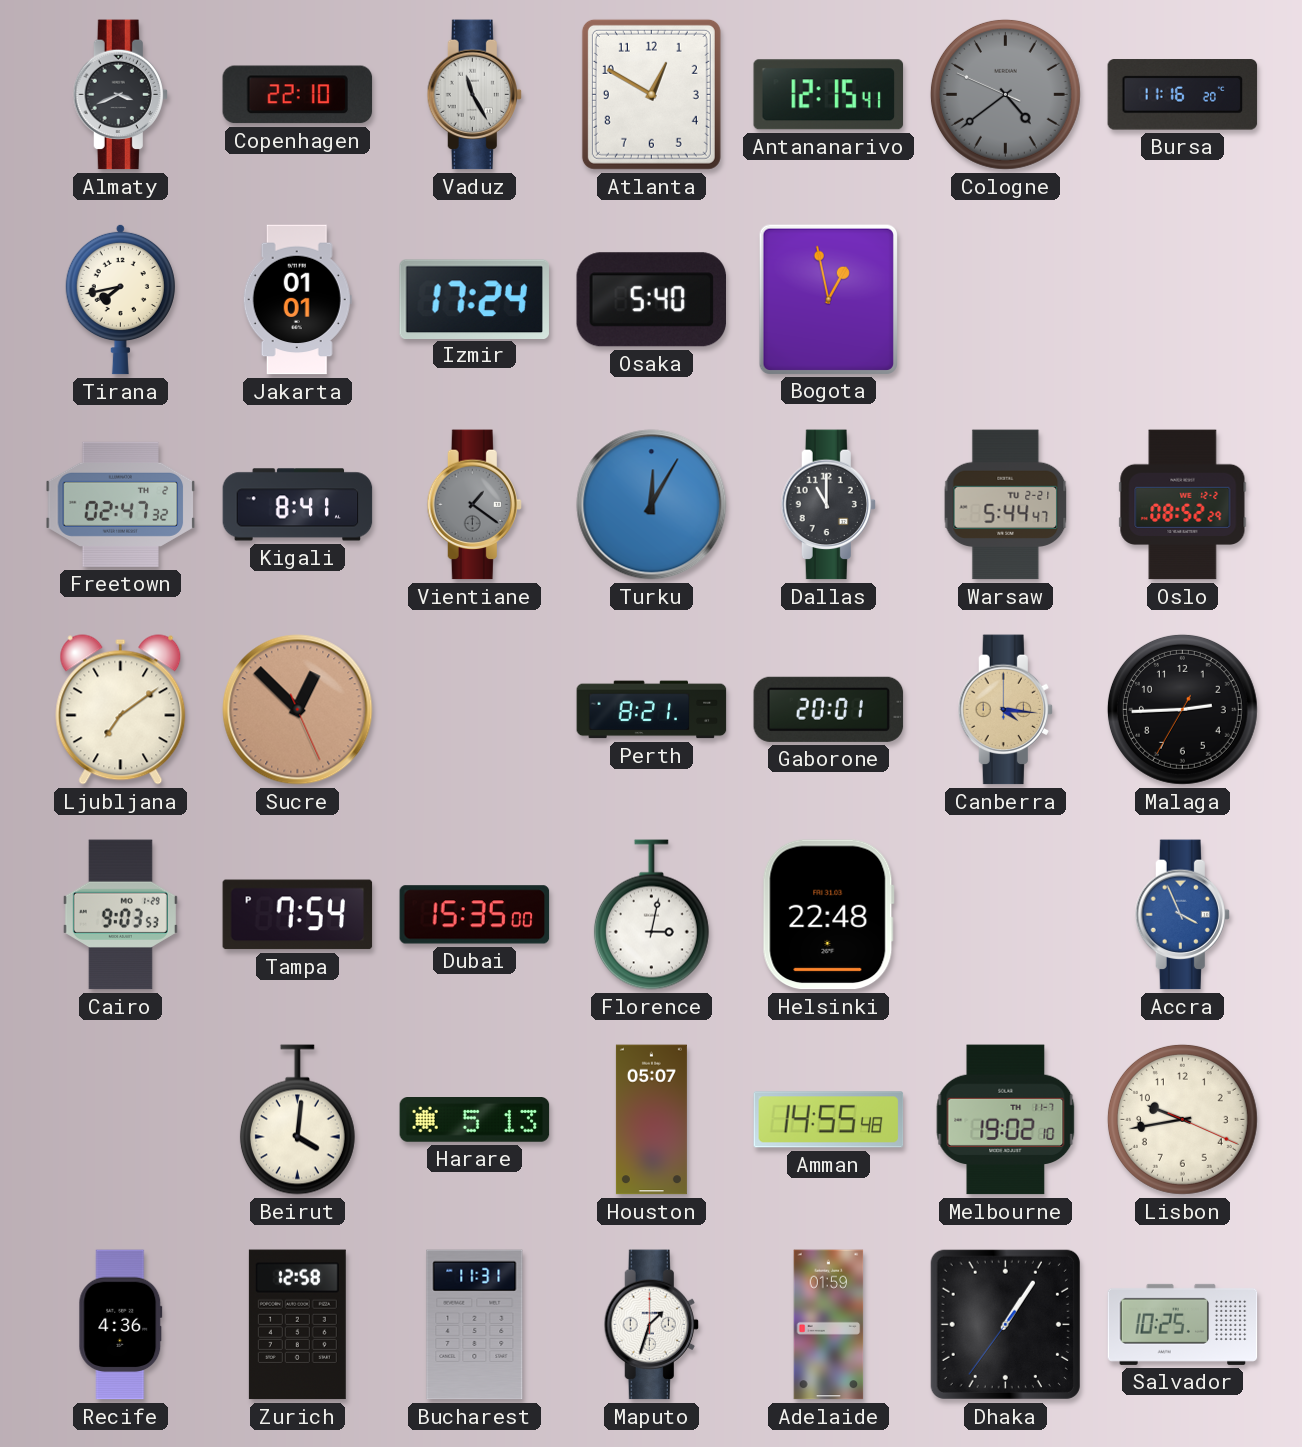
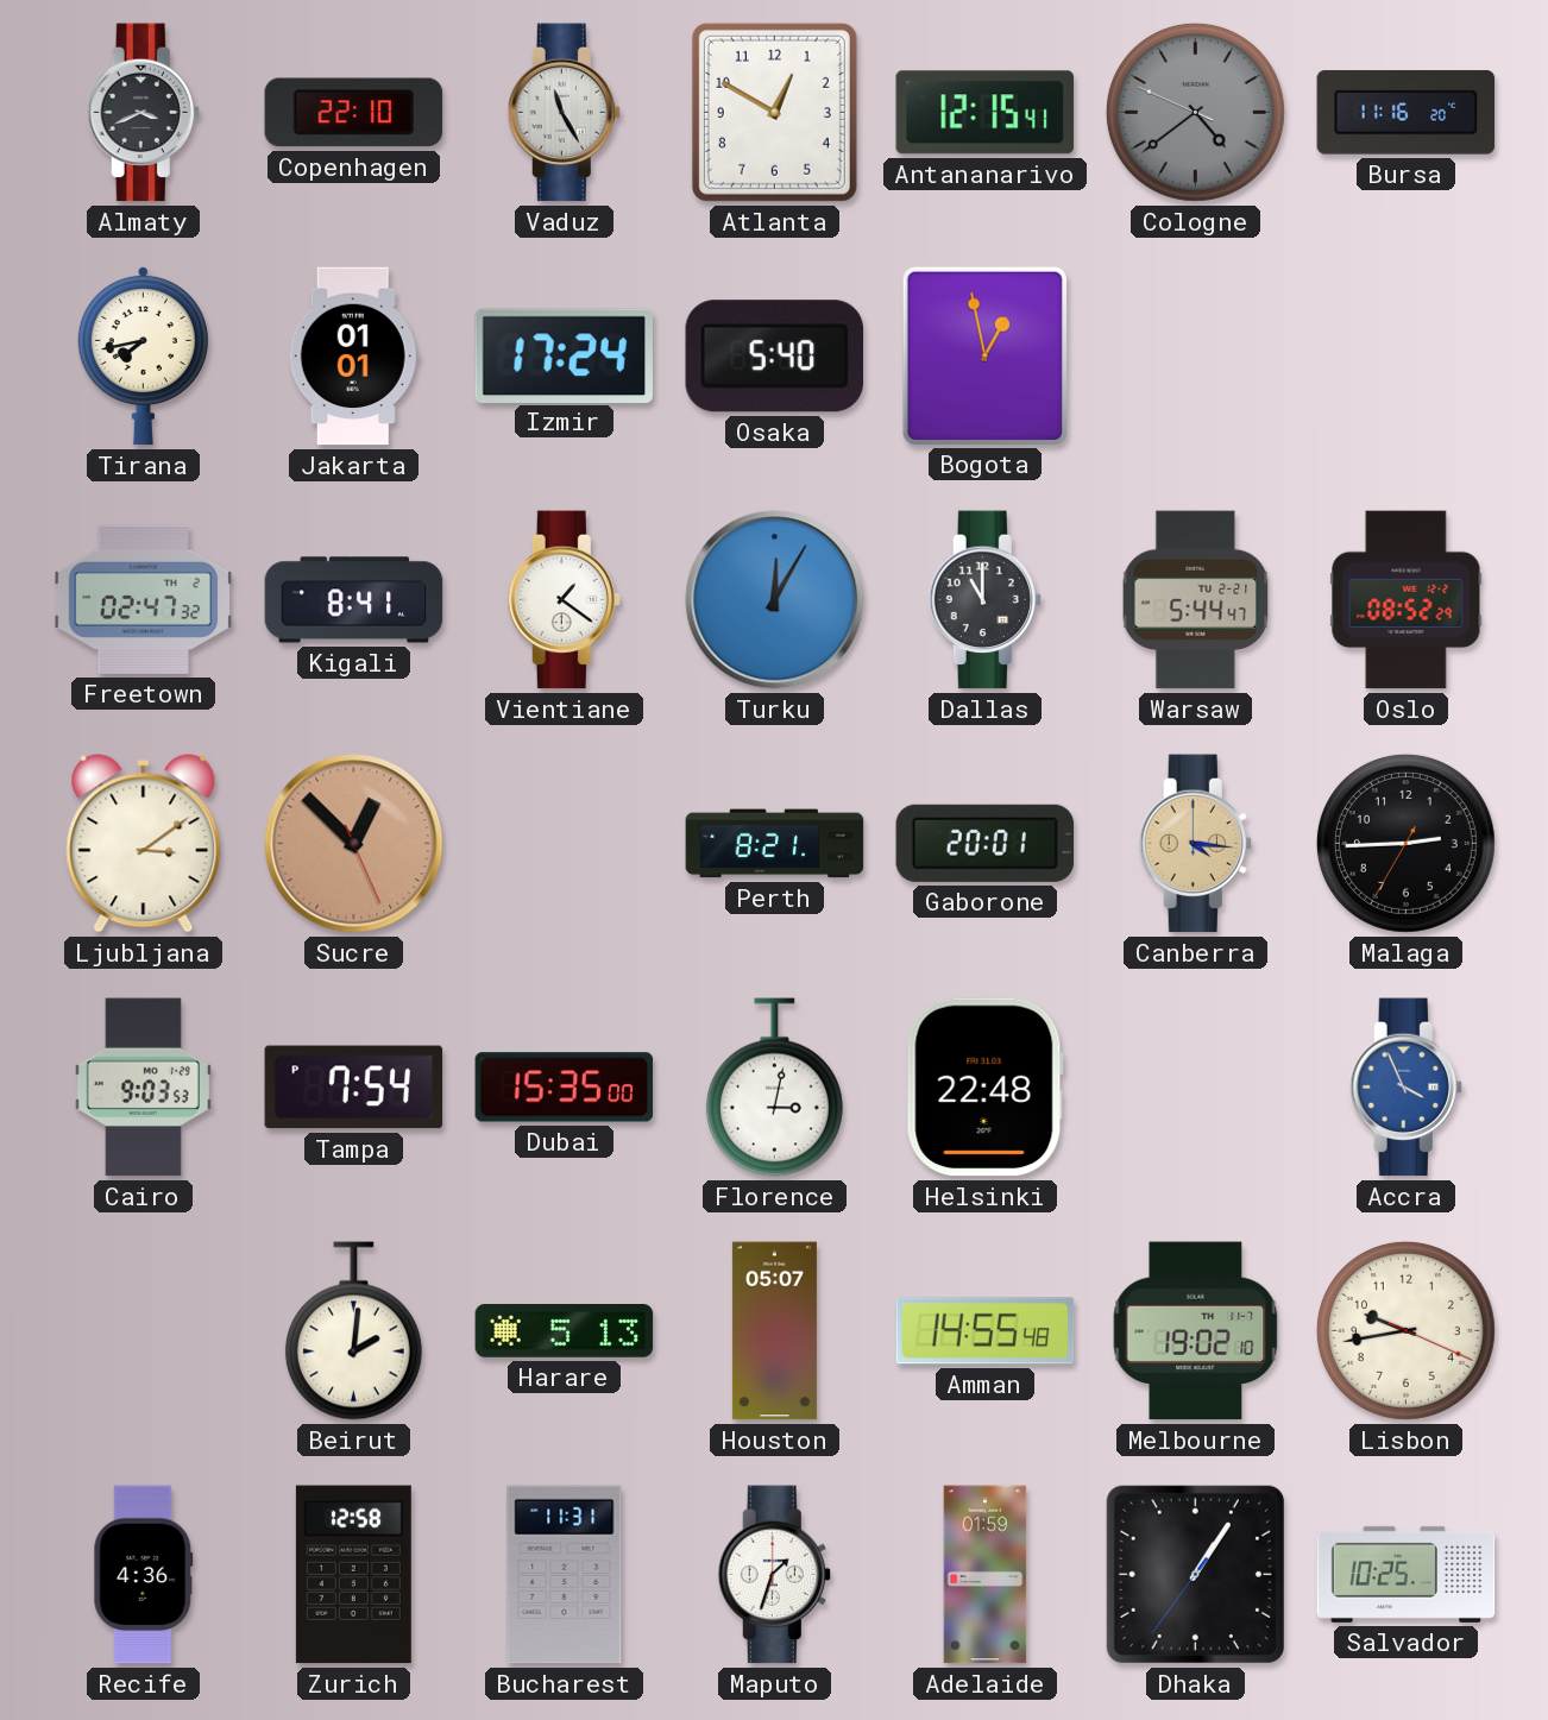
Vientiane dial: grey -> white (564, 600)
Ljubljana: 7:09 -> 3:09 (144, 844)
Beirut: 4:01 -> 2:01 (353, 1331)
